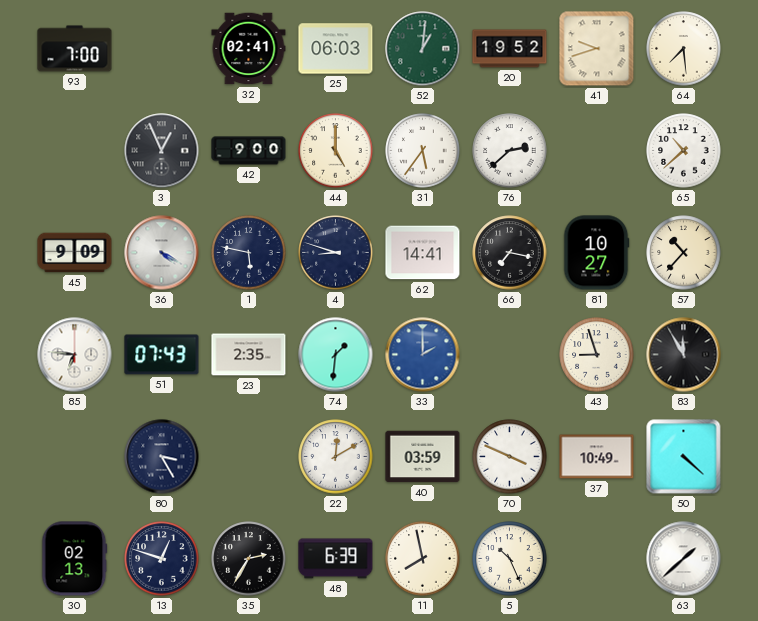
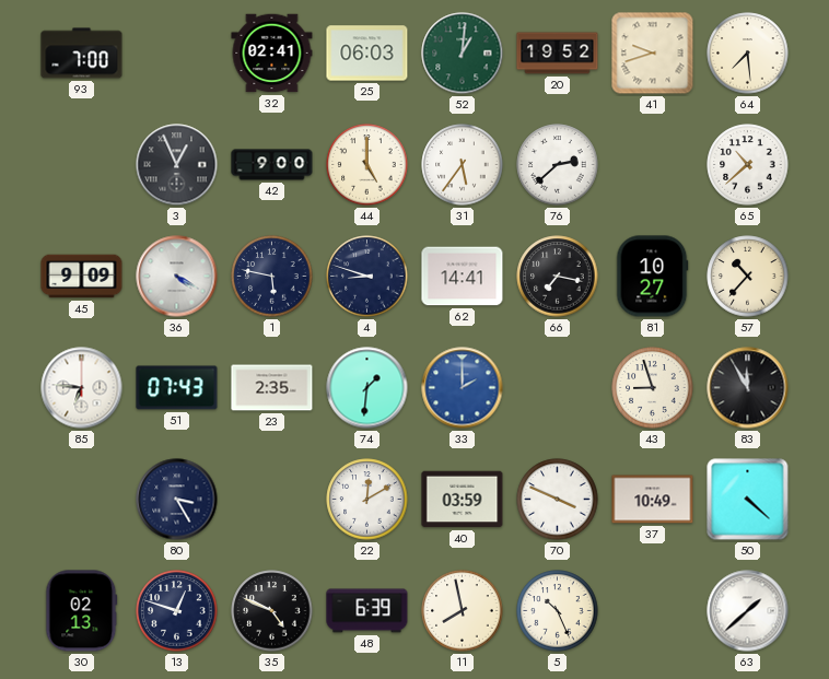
35: 2:35 -> 4:49 (272, 611)
